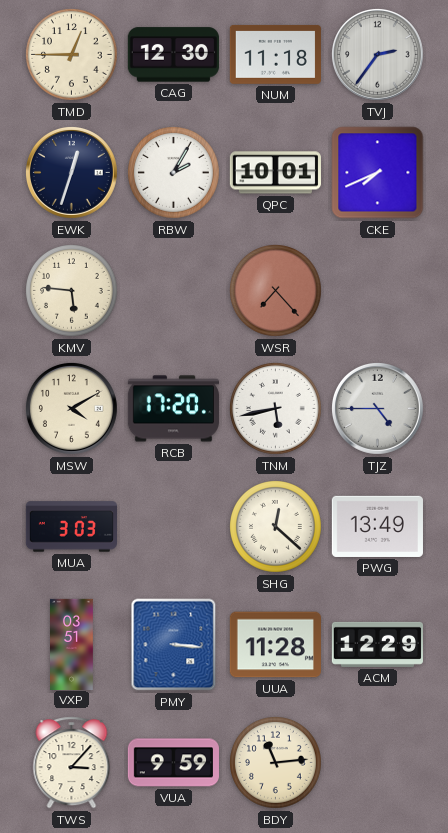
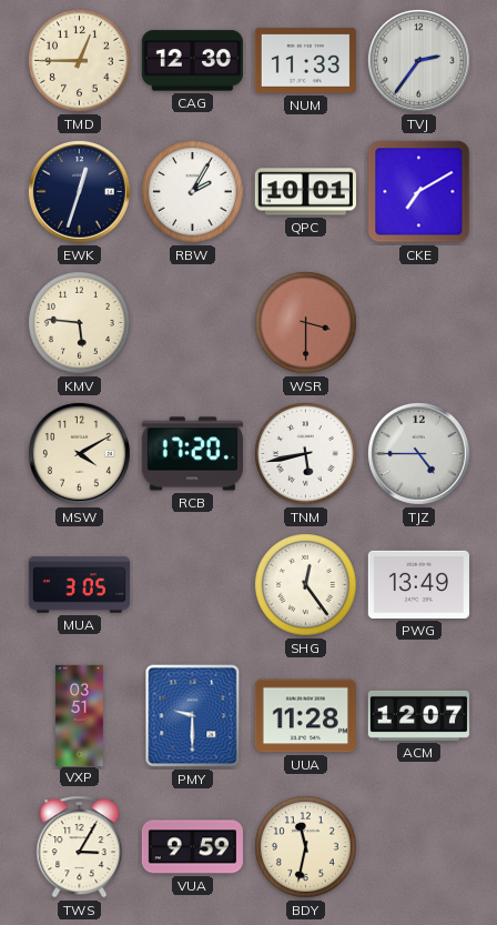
NUM: 11:18 -> 11:33 (305, 60)
CKE: 7:41 -> 7:10 (419, 192)
WSR: 7:23 -> 3:30 (306, 323)
MUA: 3:03 -> 3:05 (79, 585)
SHG: 12:22 -> 12:24 (306, 585)
PMY: 3:16 -> 9:30 (193, 716)
ACM: 12:29 -> 12:07 (418, 715)
TWS: 3:07 -> 3:05 (80, 847)
BDY: 11:14 -> 11:32 (306, 847)
